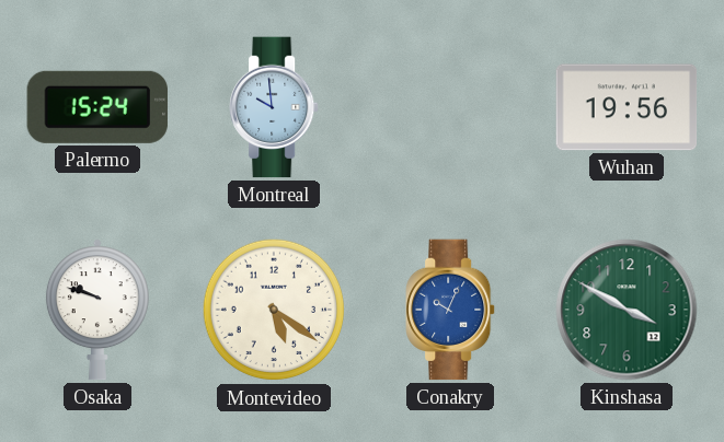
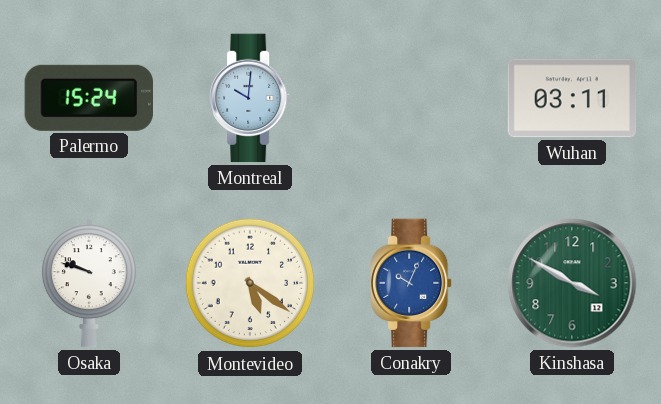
Montreal: 9:59 -> 10:01 (251, 98)
Wuhan: 19:56 -> 03:11 (572, 98)
